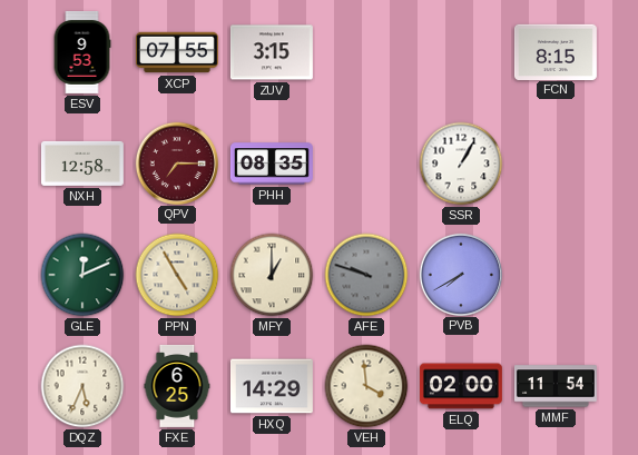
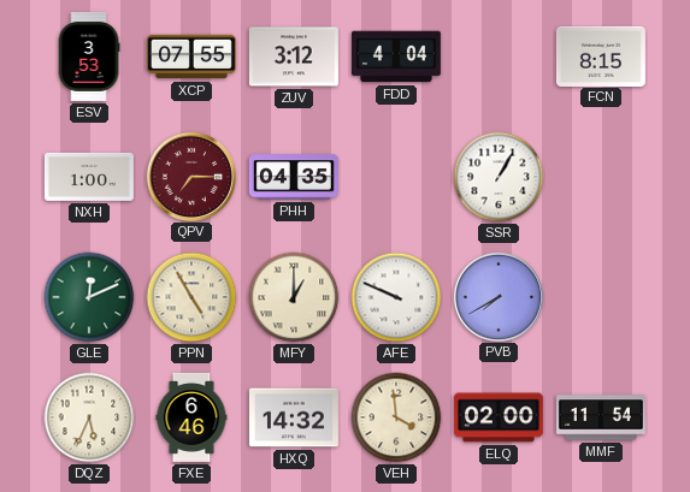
ESV: 9:53 -> 3:53 (89, 57)
ZUV: 3:15 -> 3:12 (294, 57)
FDD: none -> 4:04 (396, 57)
NXH: 12:58 -> 1:00 (89, 177)
PHH: 08:35 -> 04:35 (294, 177)
AFE: 9:48 -> 9:49 (396, 297)
AFE dial: grey -> white (396, 297)
FXE: 6:25 -> 6:46 (191, 417)
HXQ: 14:29 -> 14:32 (294, 417)
